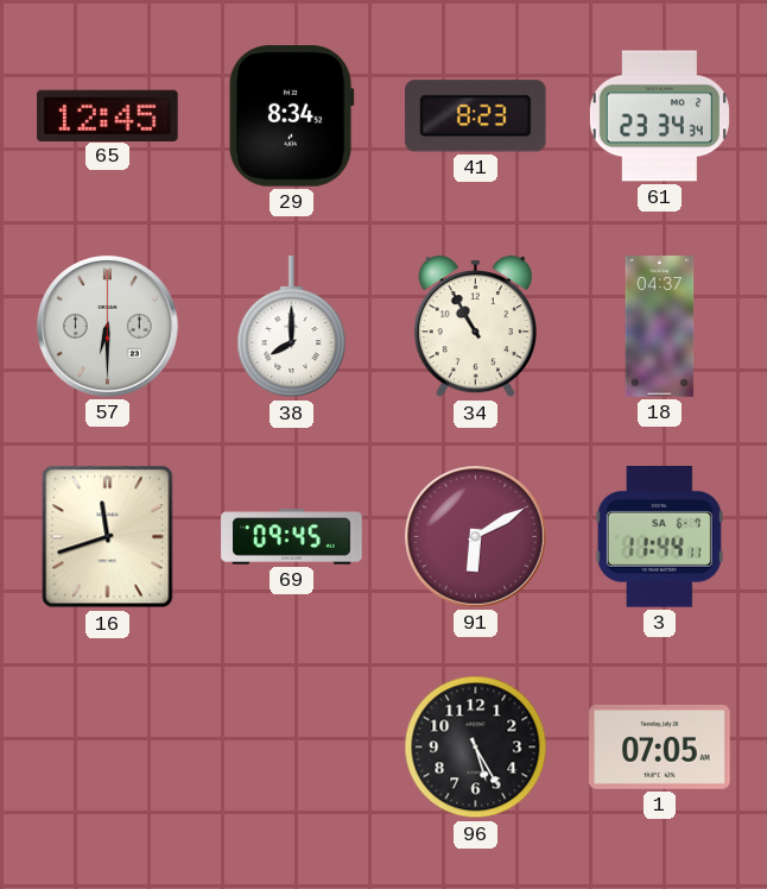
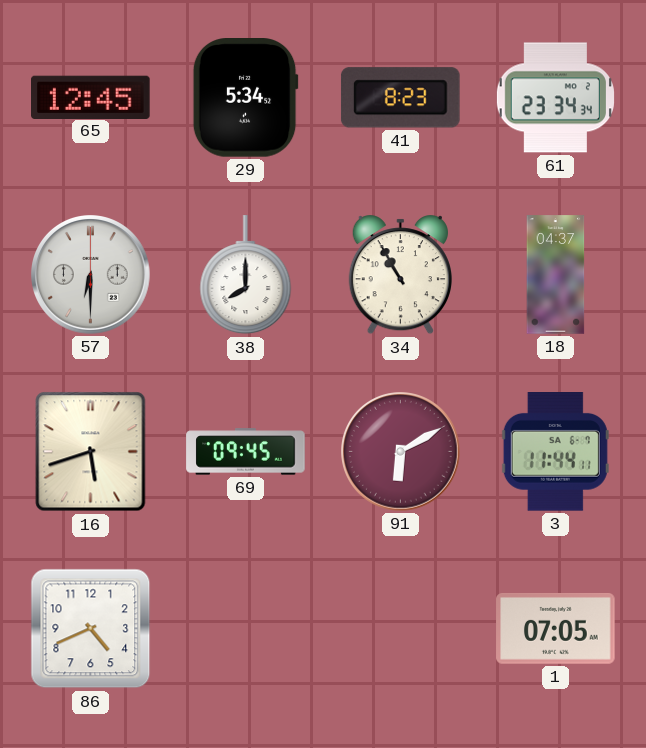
29: 8:34 -> 5:34 (245, 98)
16: 11:42 -> 5:42 (91, 452)
86: none -> 4:41 (91, 629)
96: 5:25 -> none (476, 748)
